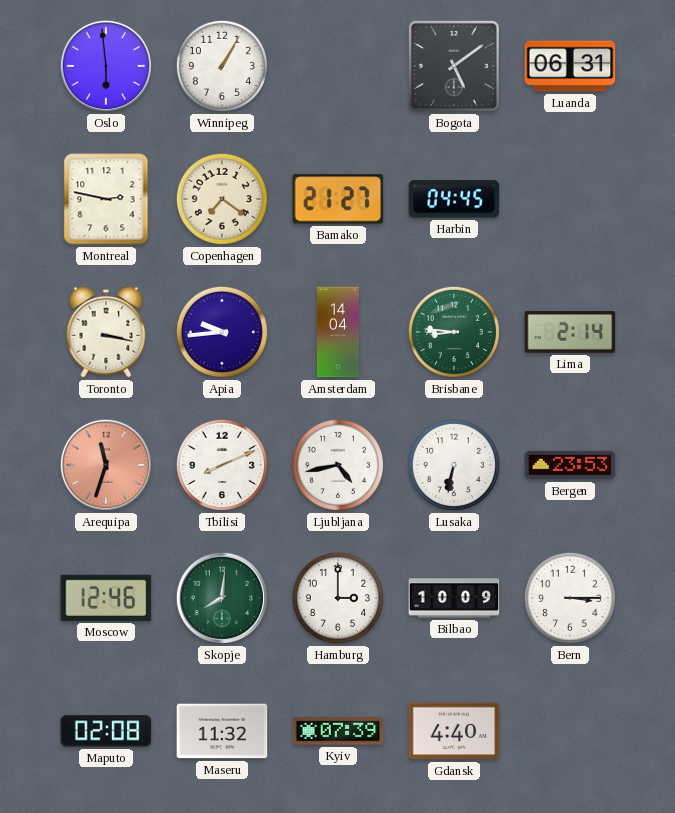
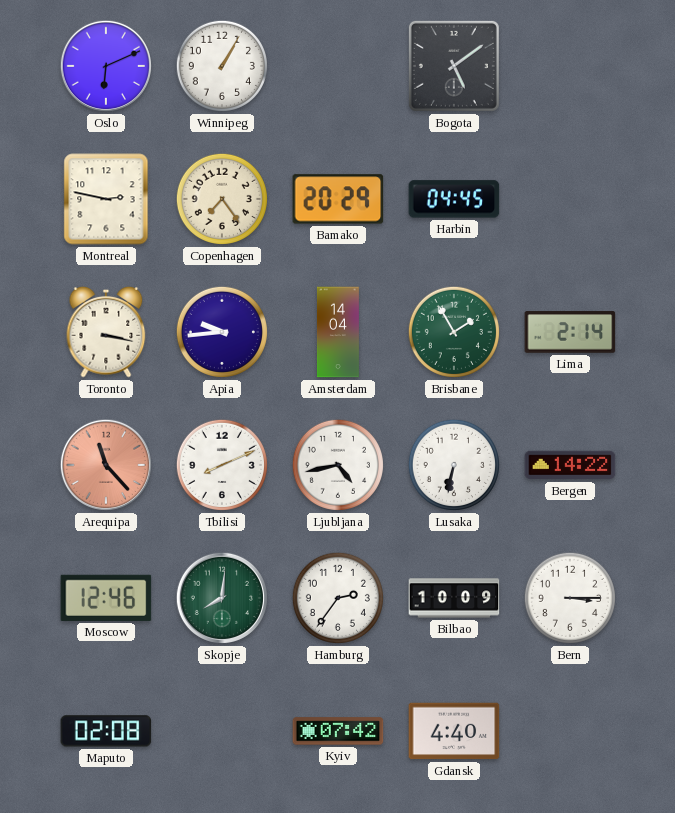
Oslo: 5:59 -> 6:11 (106, 66)
Luanda: 06:31 -> none (570, 66)
Copenhagen: 7:21 -> 7:24 (222, 199)
Bamako: 21:27 -> 20:29 (338, 199)
Brisbane: 8:46 -> 1:55 (454, 332)
Arequipa: 11:33 -> 11:23 (106, 465)
Bergen: 23:53 -> 14:22 (570, 465)
Hamburg: 3:00 -> 2:36 (338, 598)
Maseru: 11:32 -> none (222, 731)
Kyiv: 07:39 -> 07:42 (338, 731)
